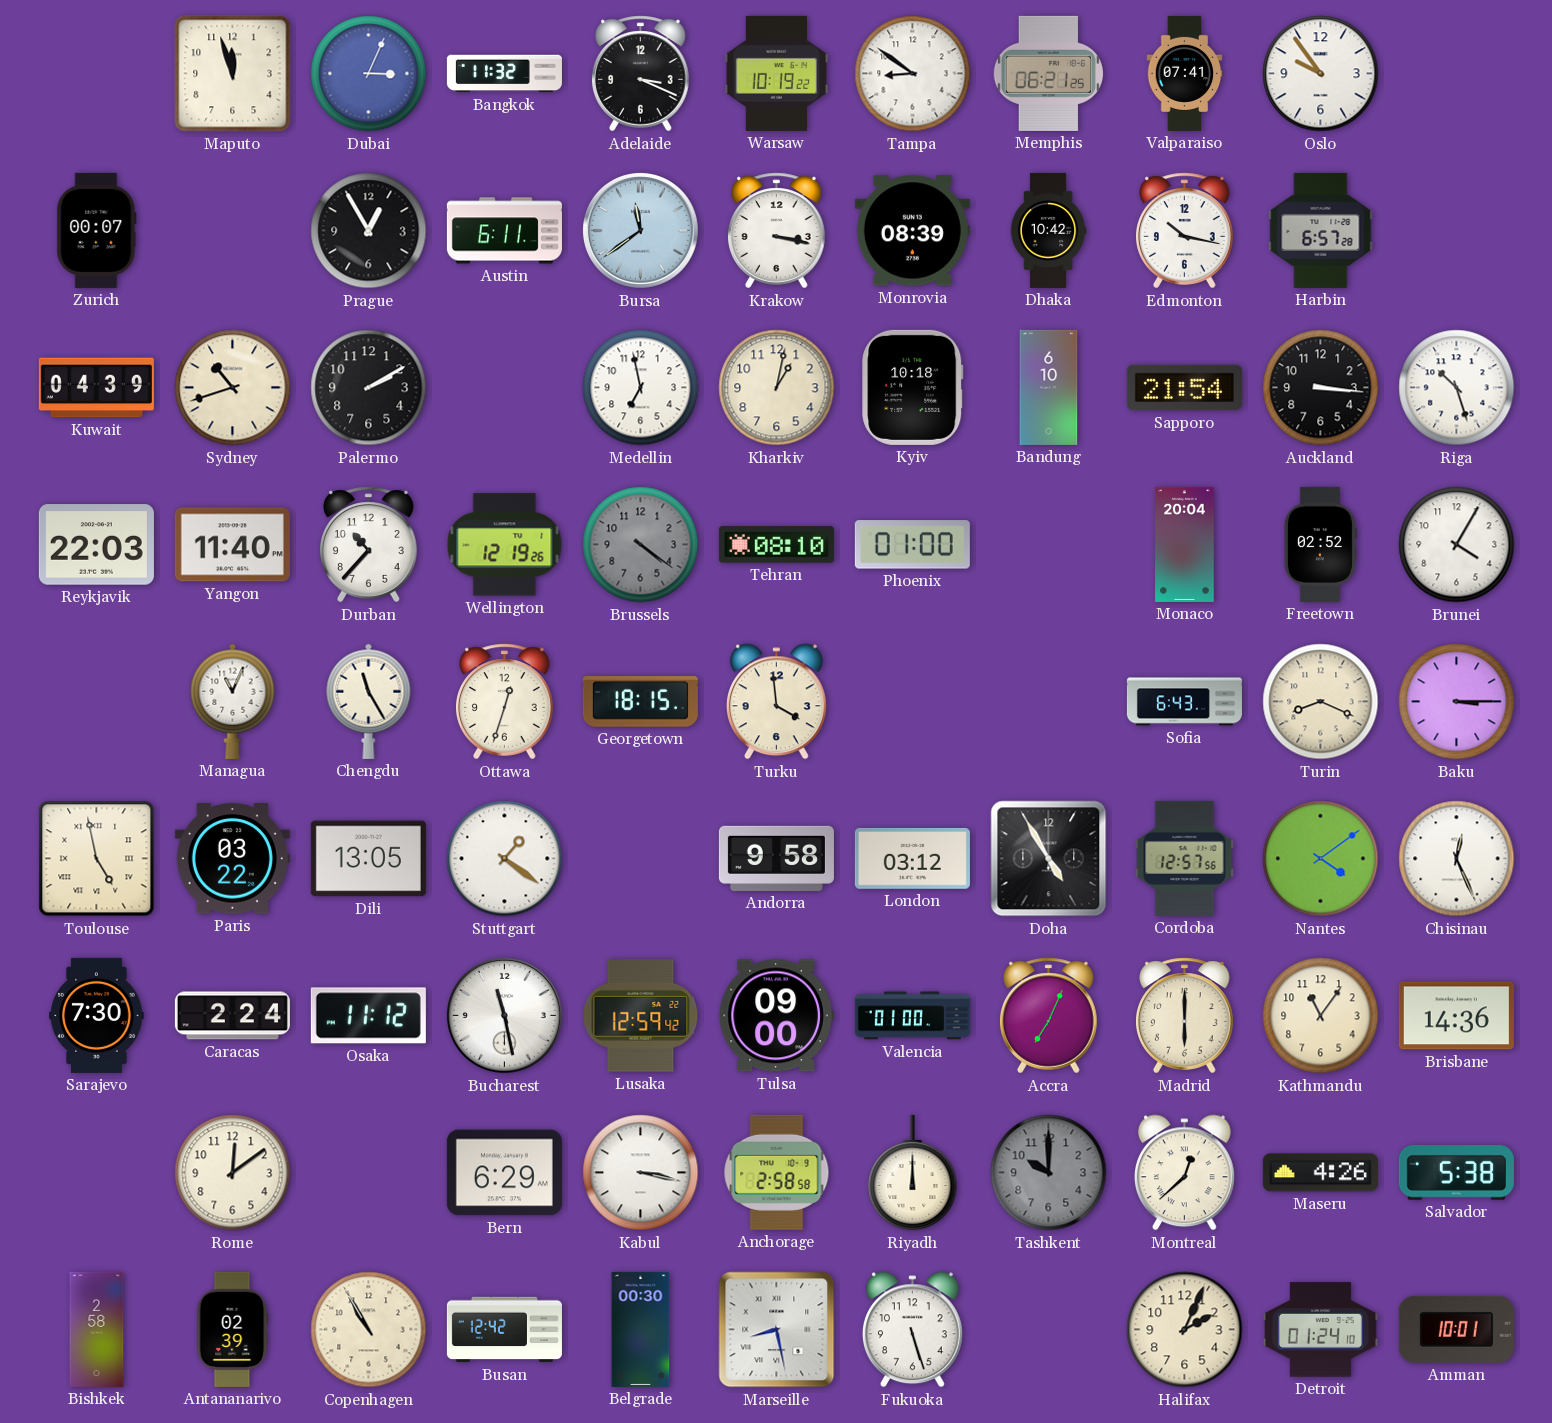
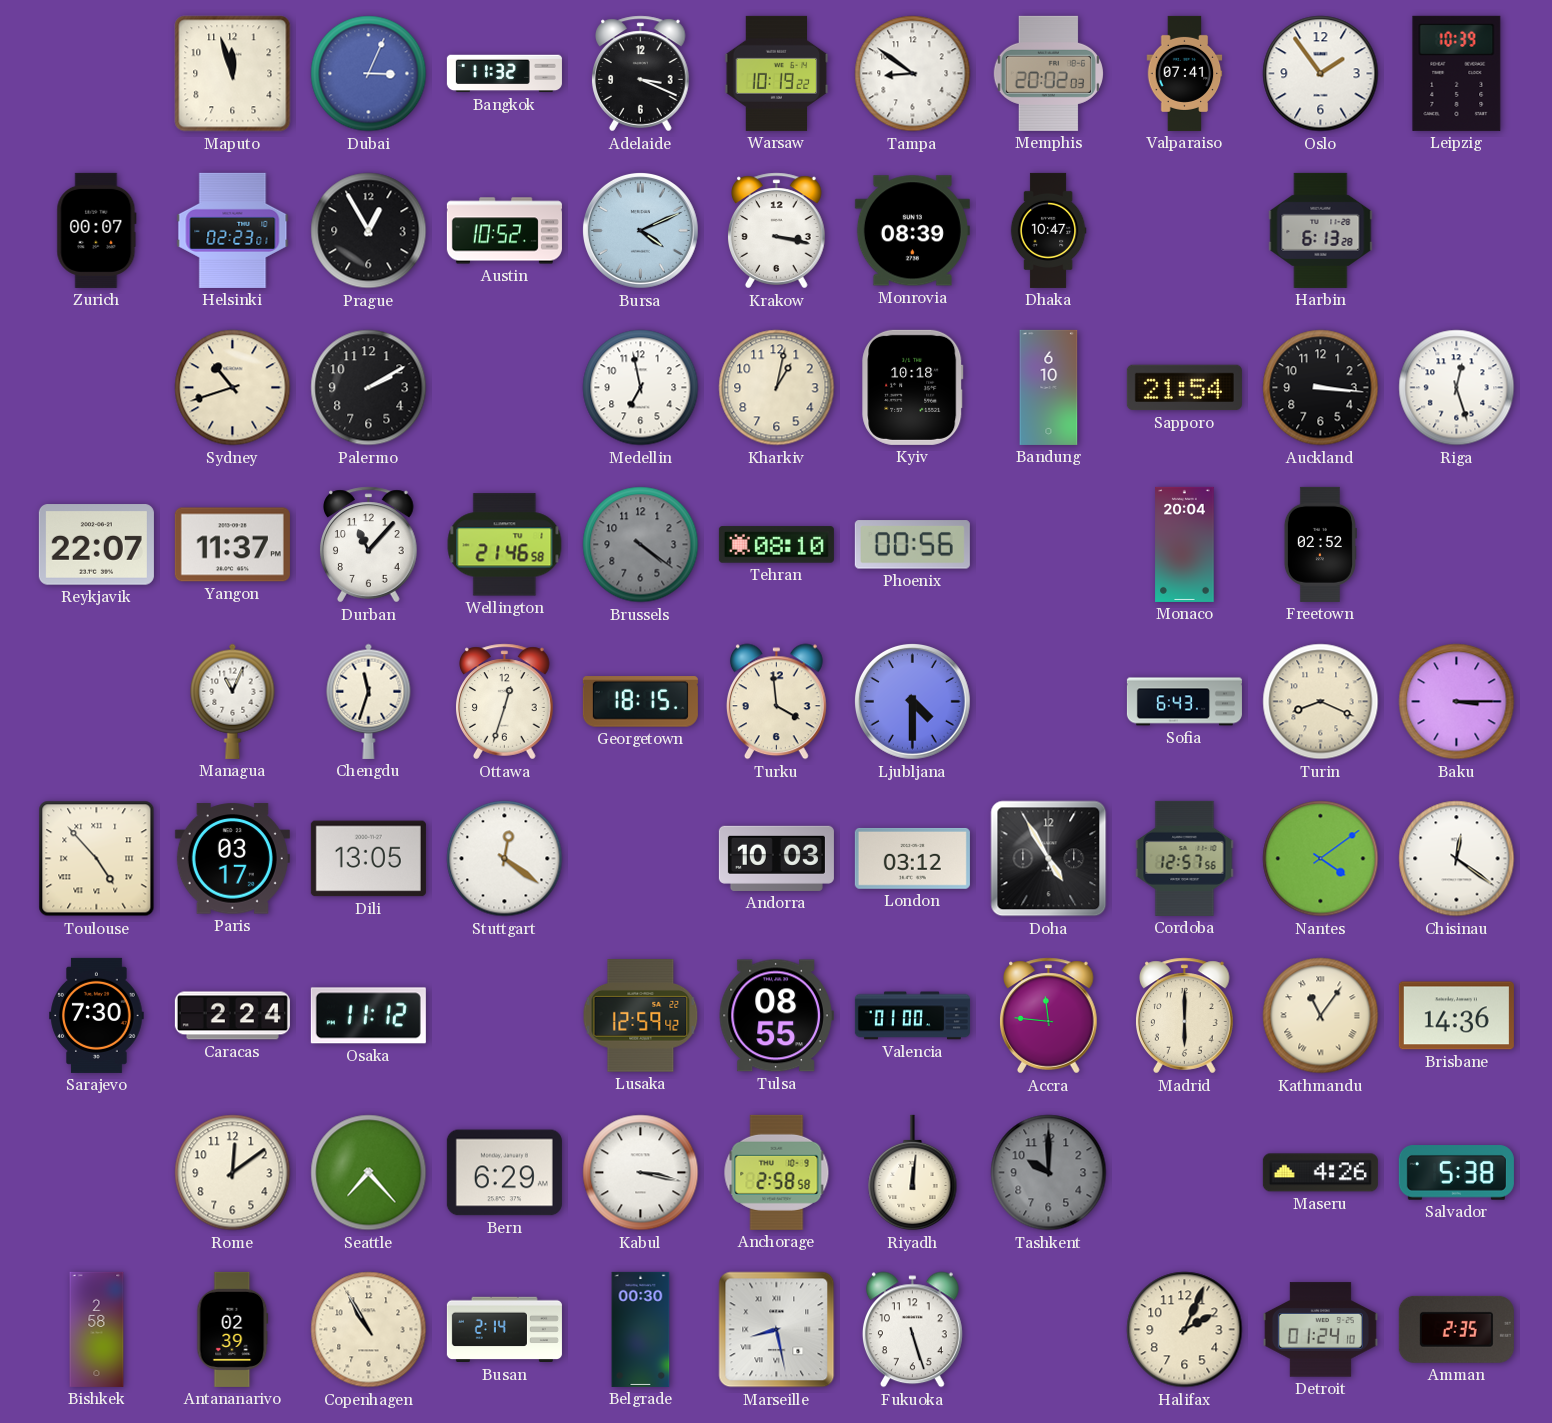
Memphis: 06:21 -> 20:02 (1048, 73)
Oslo: 9:54 -> 1:54 (1321, 74)
Leipzig: none -> 10:39 (1457, 73)
Helsinki: none -> 02:23 (233, 230)
Austin: 6:11 -> 10:52 (504, 231)
Bursa: 11:39 -> 4:11 (640, 230)
Dhaka: 10:42 -> 10:47 (1048, 230)
Edmonton: 10:17 -> none (1185, 231)
Harbin: 6:57 -> 6:13 (1321, 230)
Kuwait: 04:39 -> none (96, 388)
Riga: 10:27 -> 12:27 (1457, 388)
Reykjavik: 22:03 -> 22:07 (96, 545)
Yangon: 11:40 -> 11:37 (232, 545)
Durban: 10:37 -> 11:07 (369, 545)
Wellington: 12:19 -> 21:46 (505, 545)
Phoenix: 01:00 -> 00:56 (912, 545)
Brunei: 4:05 -> none (1457, 545)
Chengdu: 11:25 -> 11:33 (369, 701)
Ljubljana: none -> 4:30 (912, 701)
Toulouse: 4:58 -> 4:53 (97, 859)
Paris: 03:22 -> 03:17 (232, 859)
Stuttgart: 1:21 -> 12:21 (505, 859)
Andorra: 9:58 -> 10:03 (776, 858)
Chisinau: 12:26 -> 12:21 (1457, 859)
Bucharest: 11:28 -> none (504, 1015)
Tulsa: 09:00 -> 08:55 (776, 1016)
Accra: 7:04 -> 11:46 (1049, 1016)
Kathmandu numerals: Arabic -> Roman (1321, 1016)
Seattle: none -> 7:23 (369, 1173)
Riyadh: 12:00 -> 12:01 (913, 1173)
Montreal: 12:38 -> none (1184, 1173)
Busan: 12:42 -> 2:14 (504, 1330)
Amman: 10:01 -> 2:35 (1456, 1329)
